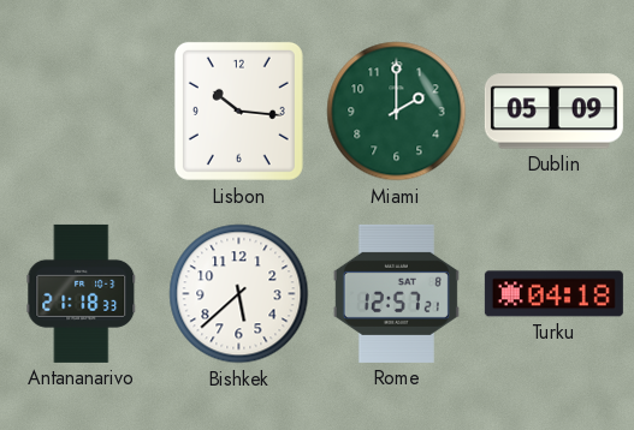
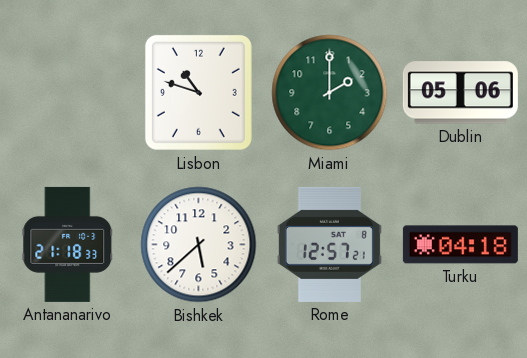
Lisbon: 10:16 -> 10:48 (198, 92)
Dublin: 05:09 -> 05:06 (460, 93)
